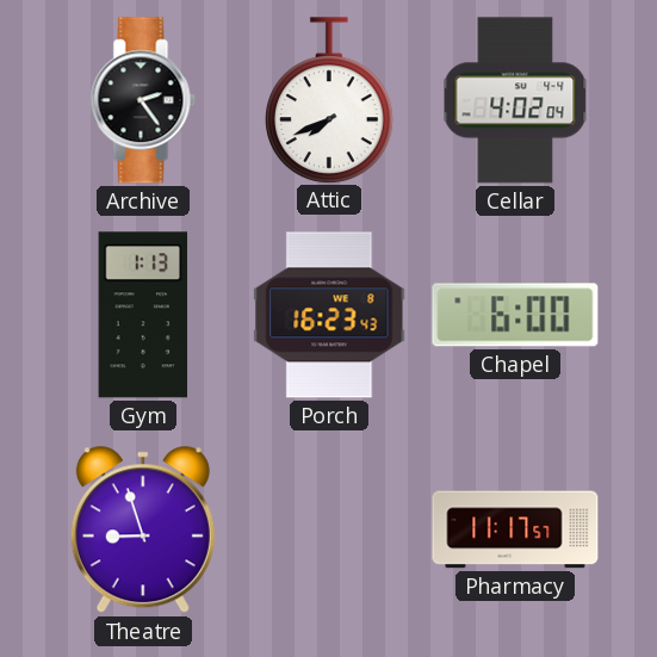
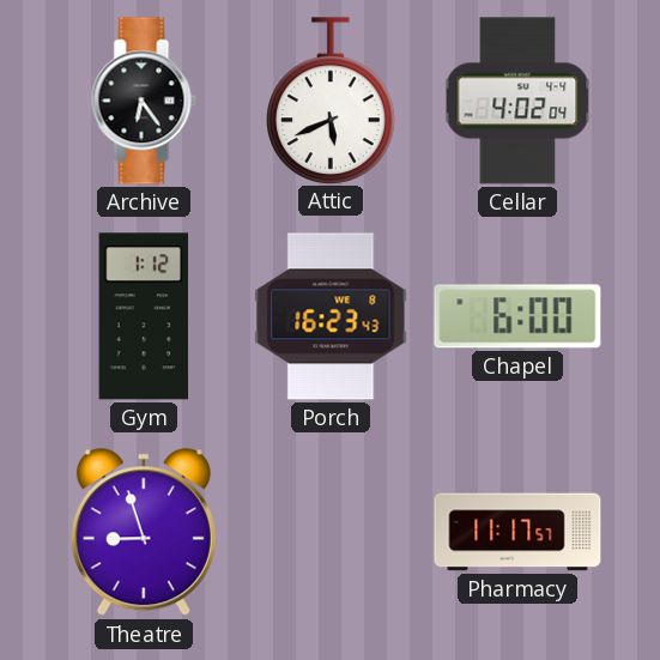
Archive: 2:24 -> 6:24 (144, 101)
Attic: 7:41 -> 5:41 (332, 101)
Gym: 1:13 -> 1:12 (144, 316)
